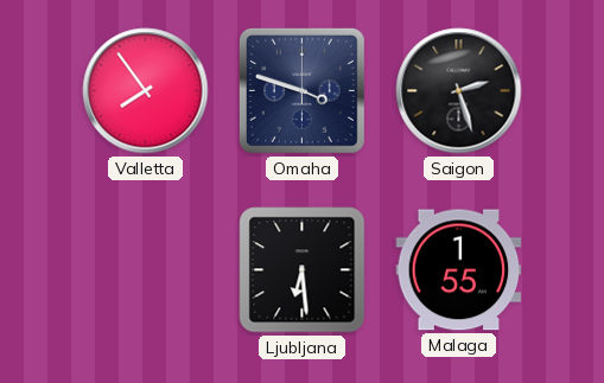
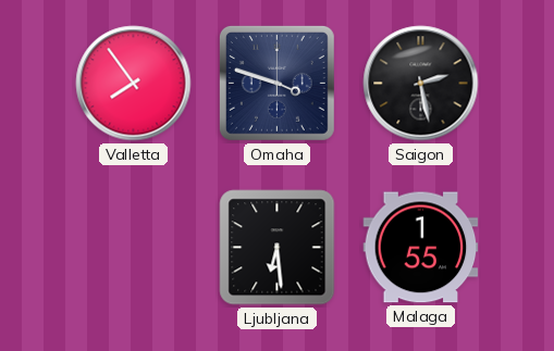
Saigon: 2:27 -> 2:28 (421, 84)
